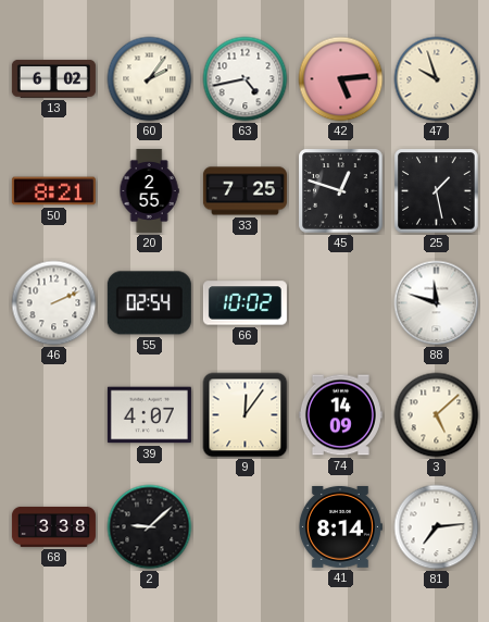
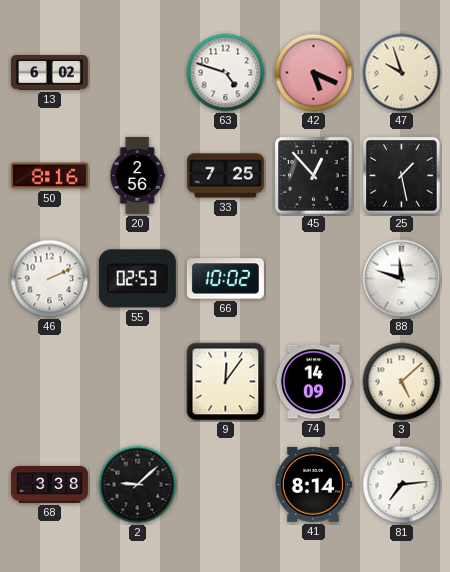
60: 2:06 -> none (150, 79)
63: 4:43 -> 4:48 (226, 73)
42: 5:14 -> 5:19 (314, 73)
50: 8:21 -> 8:16 (49, 176)
20: 2:55 -> 2:56 (137, 175)
45: 12:48 -> 12:53 (314, 176)
55: 02:54 -> 02:53 (137, 279)
39: 4:07 -> none (149, 415)
